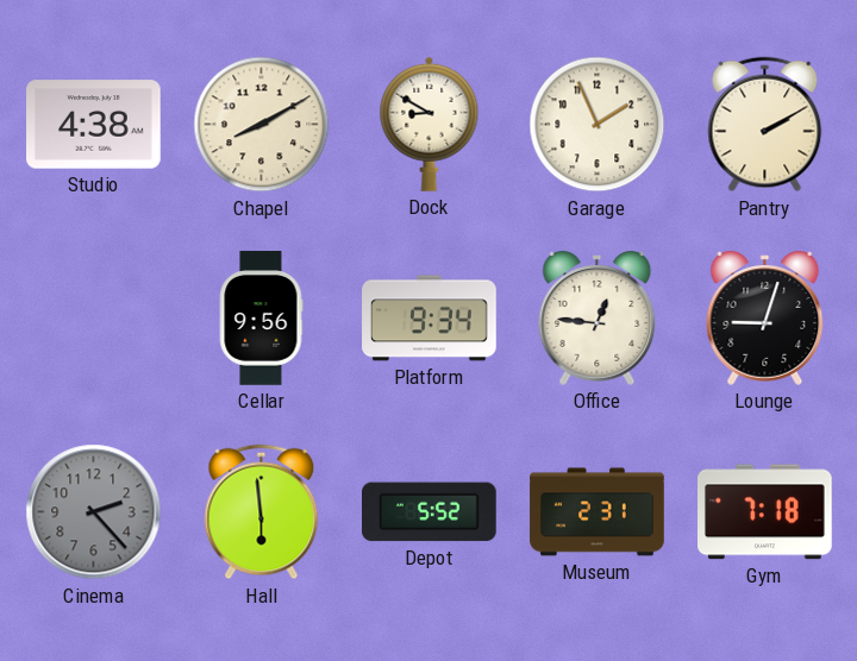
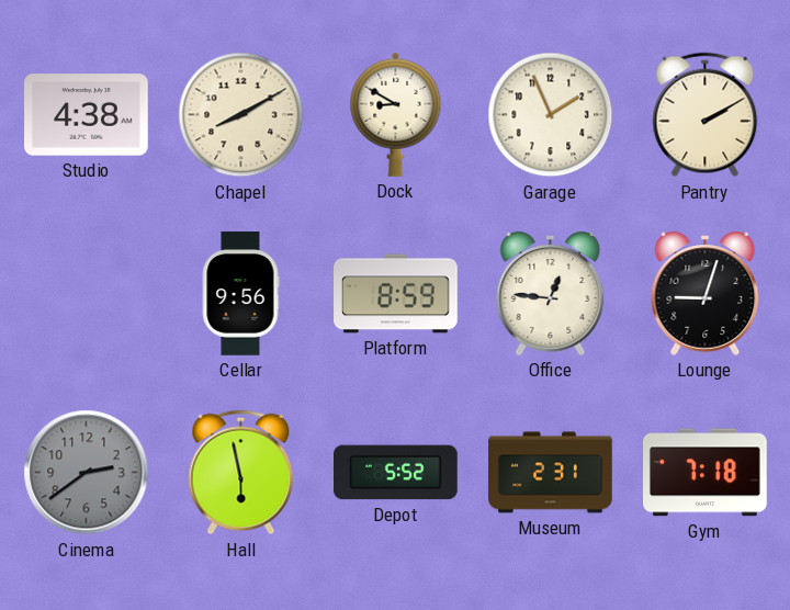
Platform: 9:34 -> 8:59 (396, 294)
Cinema: 2:23 -> 2:39 (87, 473)
Hall: 5:59 -> 5:58 (241, 473)
